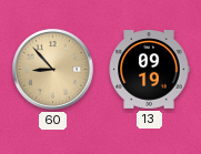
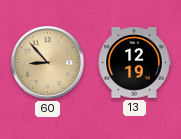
13: 09:19 -> 12:19 (134, 63)
